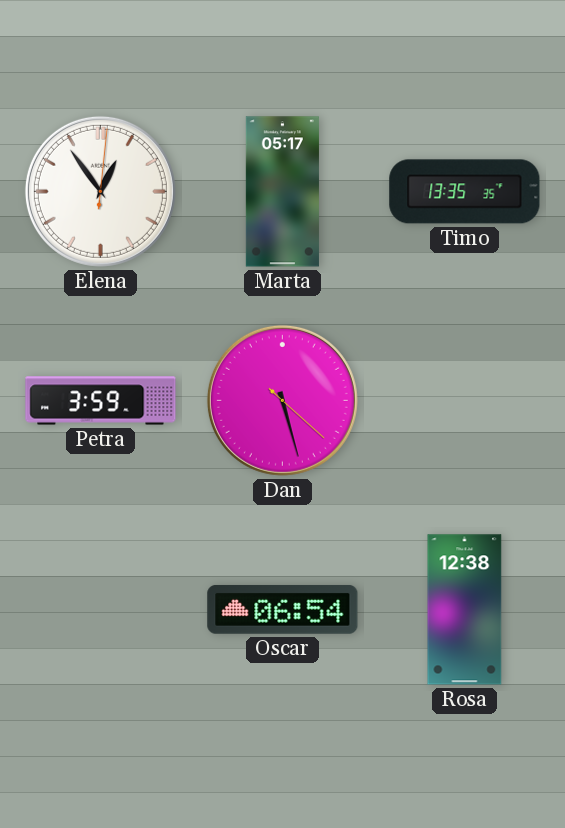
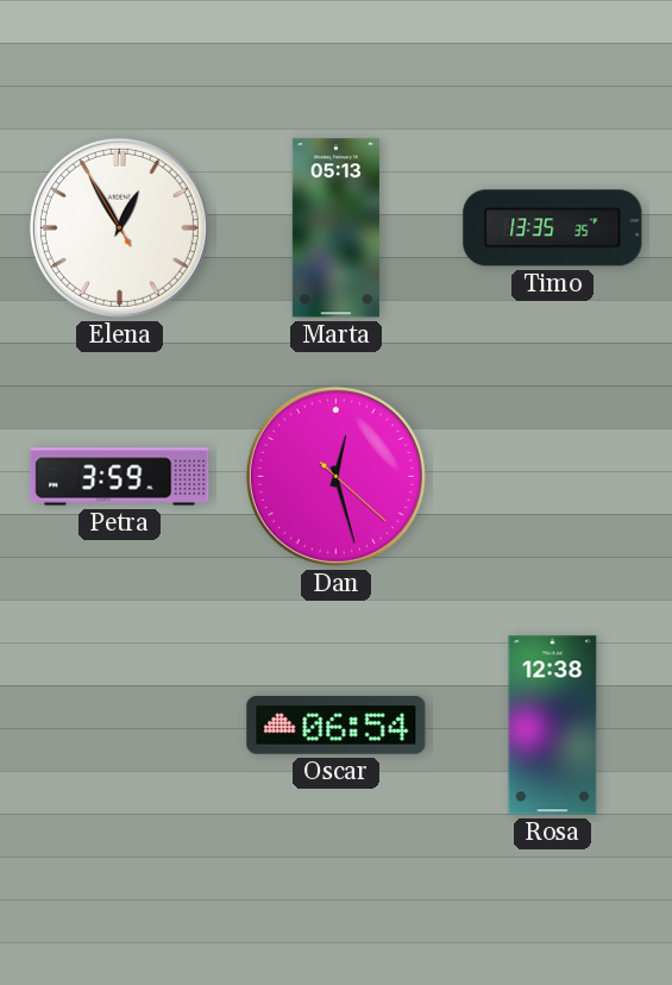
Elena: 12:54:01 -> 12:54:55 (119, 227)
Marta: 05:17 -> 05:13 (335, 228)
Dan: 5:27 -> 12:27 (335, 476)
